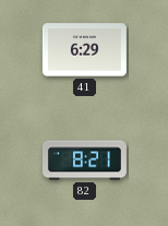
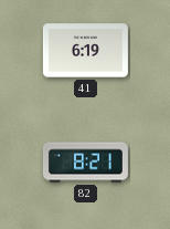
41: 6:29 -> 6:19 (85, 51)
